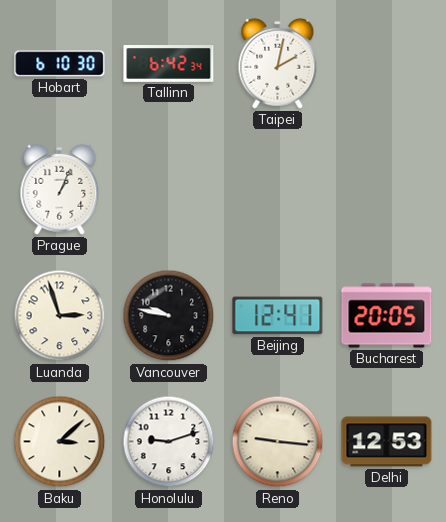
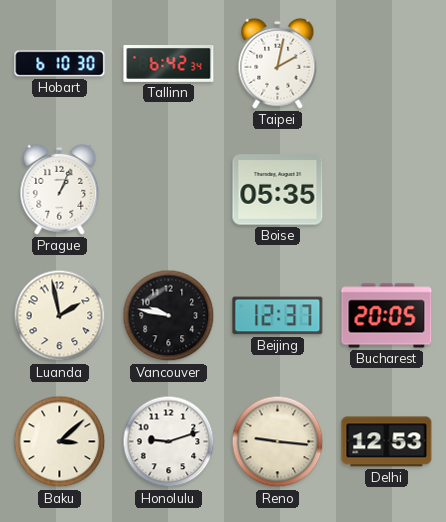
Boise: none -> 05:35 (278, 190)
Luanda: 2:57 -> 1:58 (60, 316)
Beijing: 12:41 -> 12:37 (278, 316)
